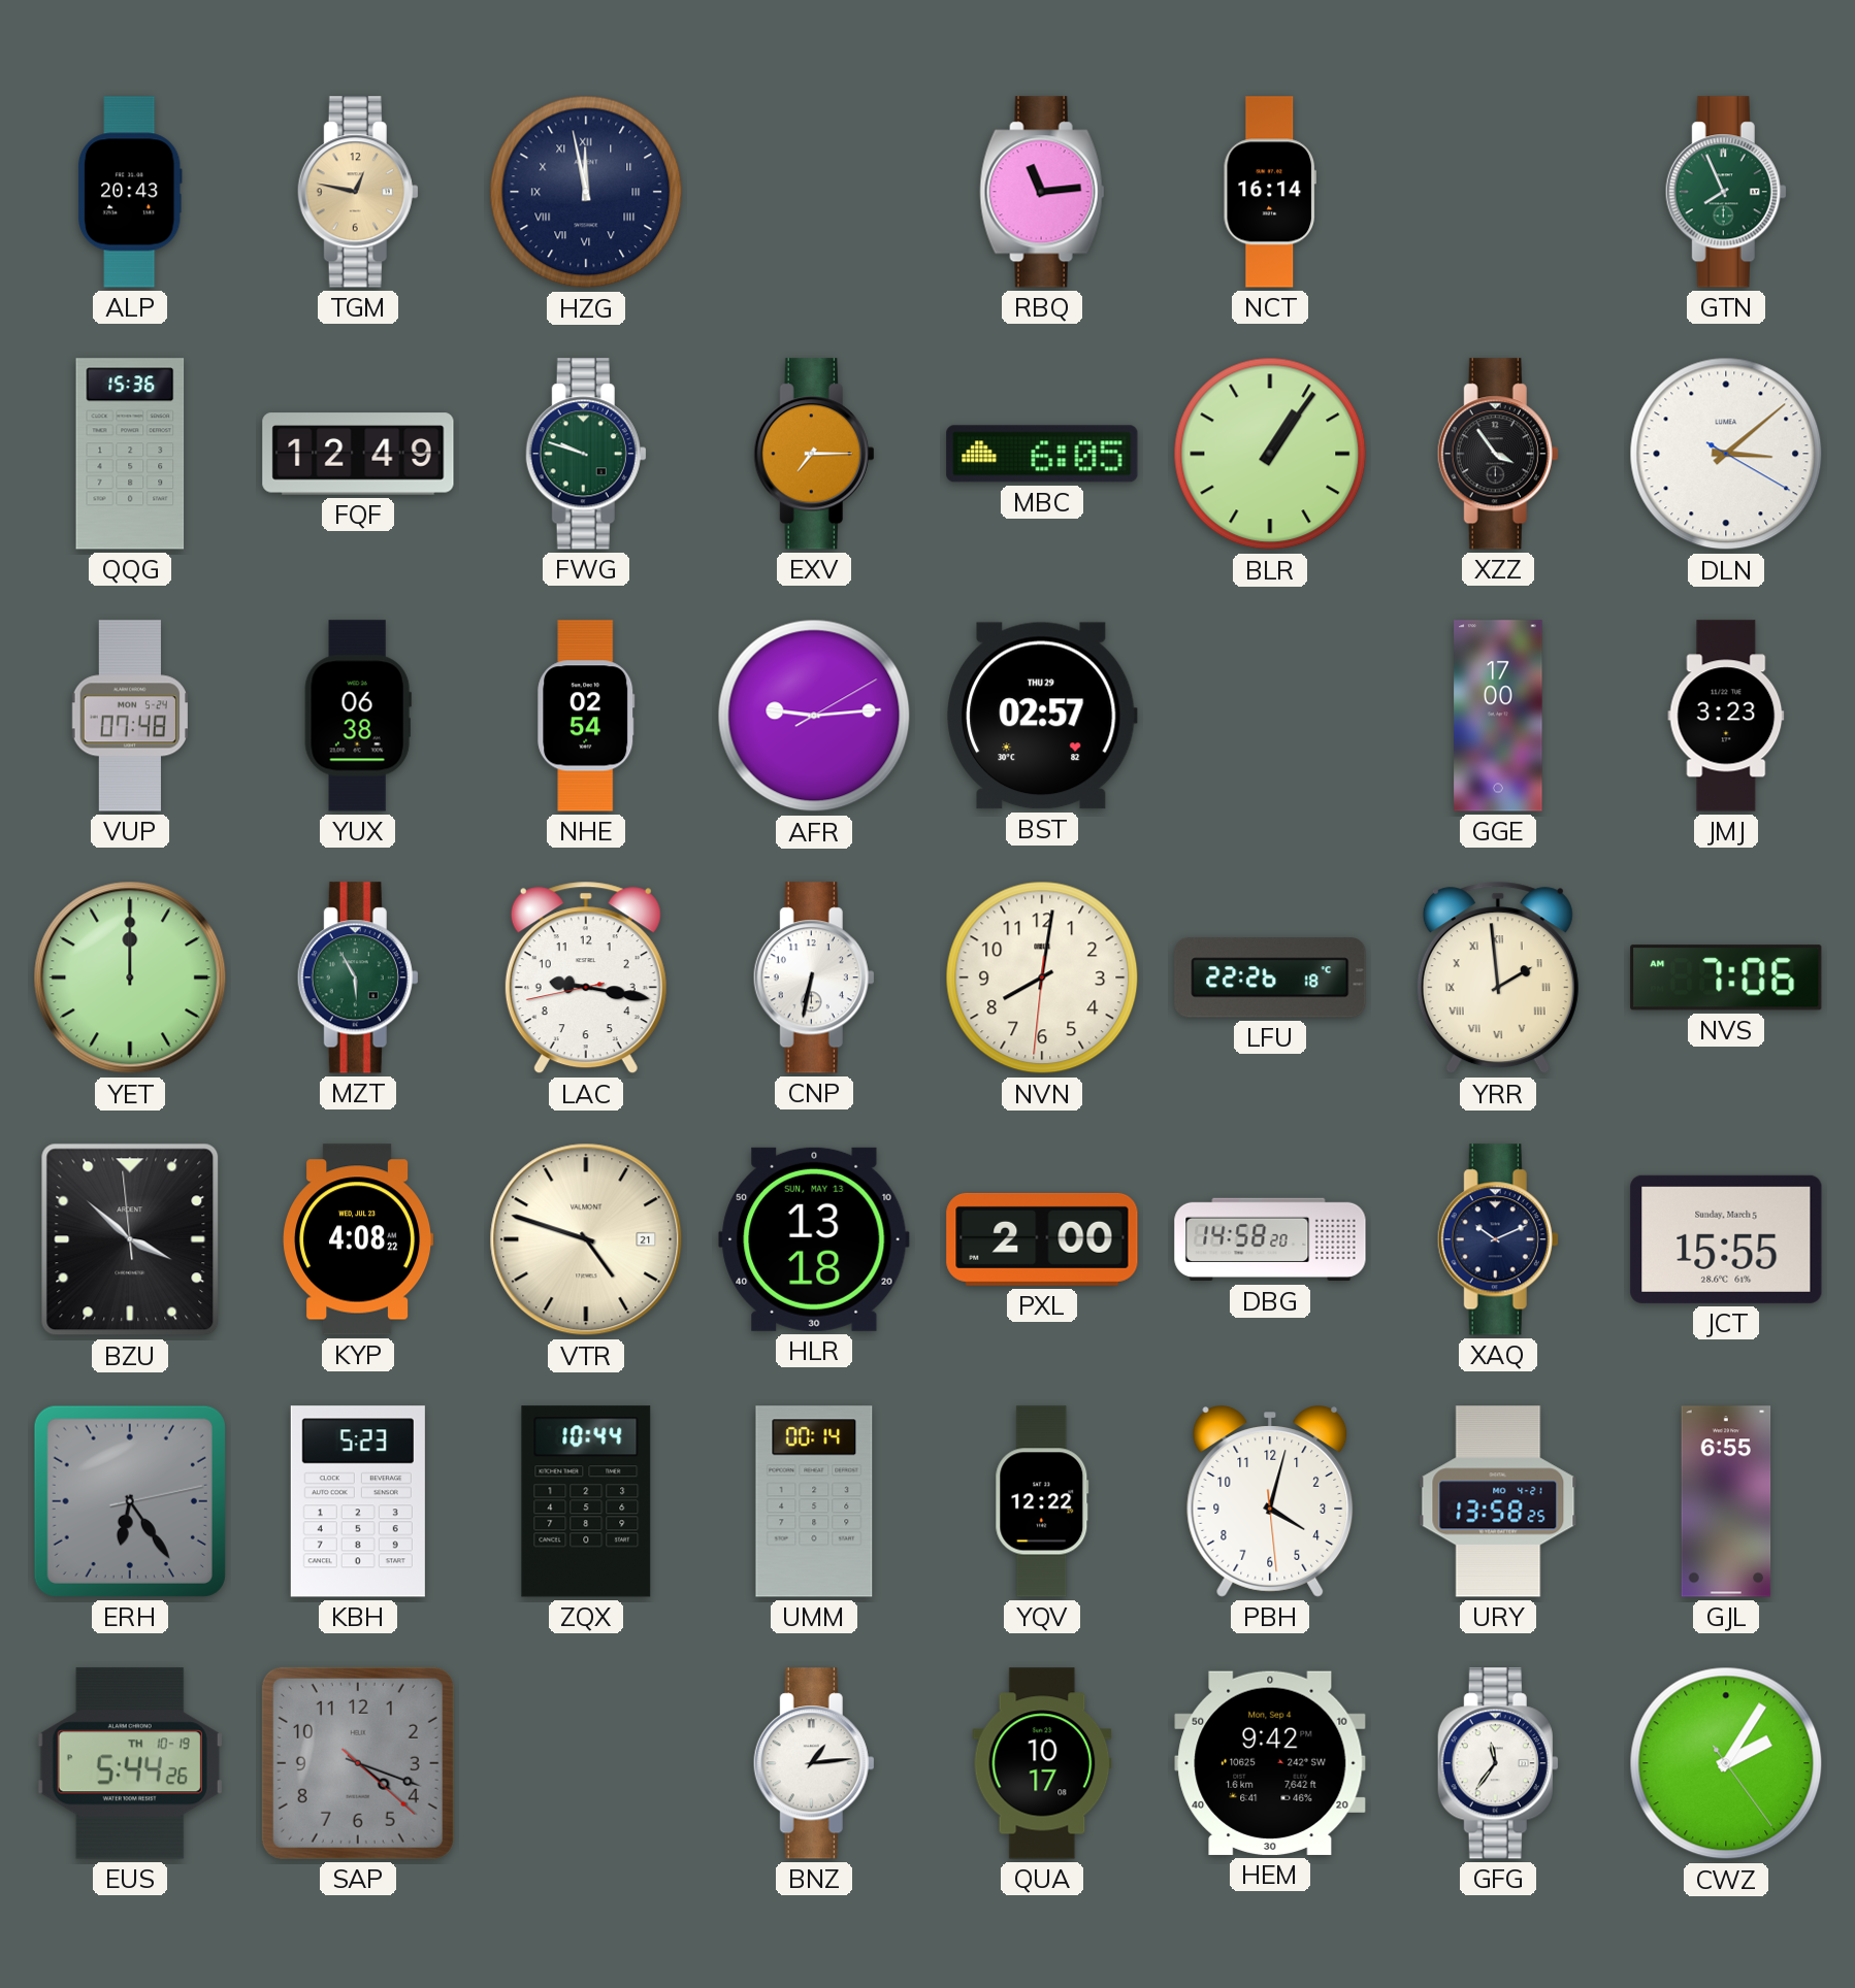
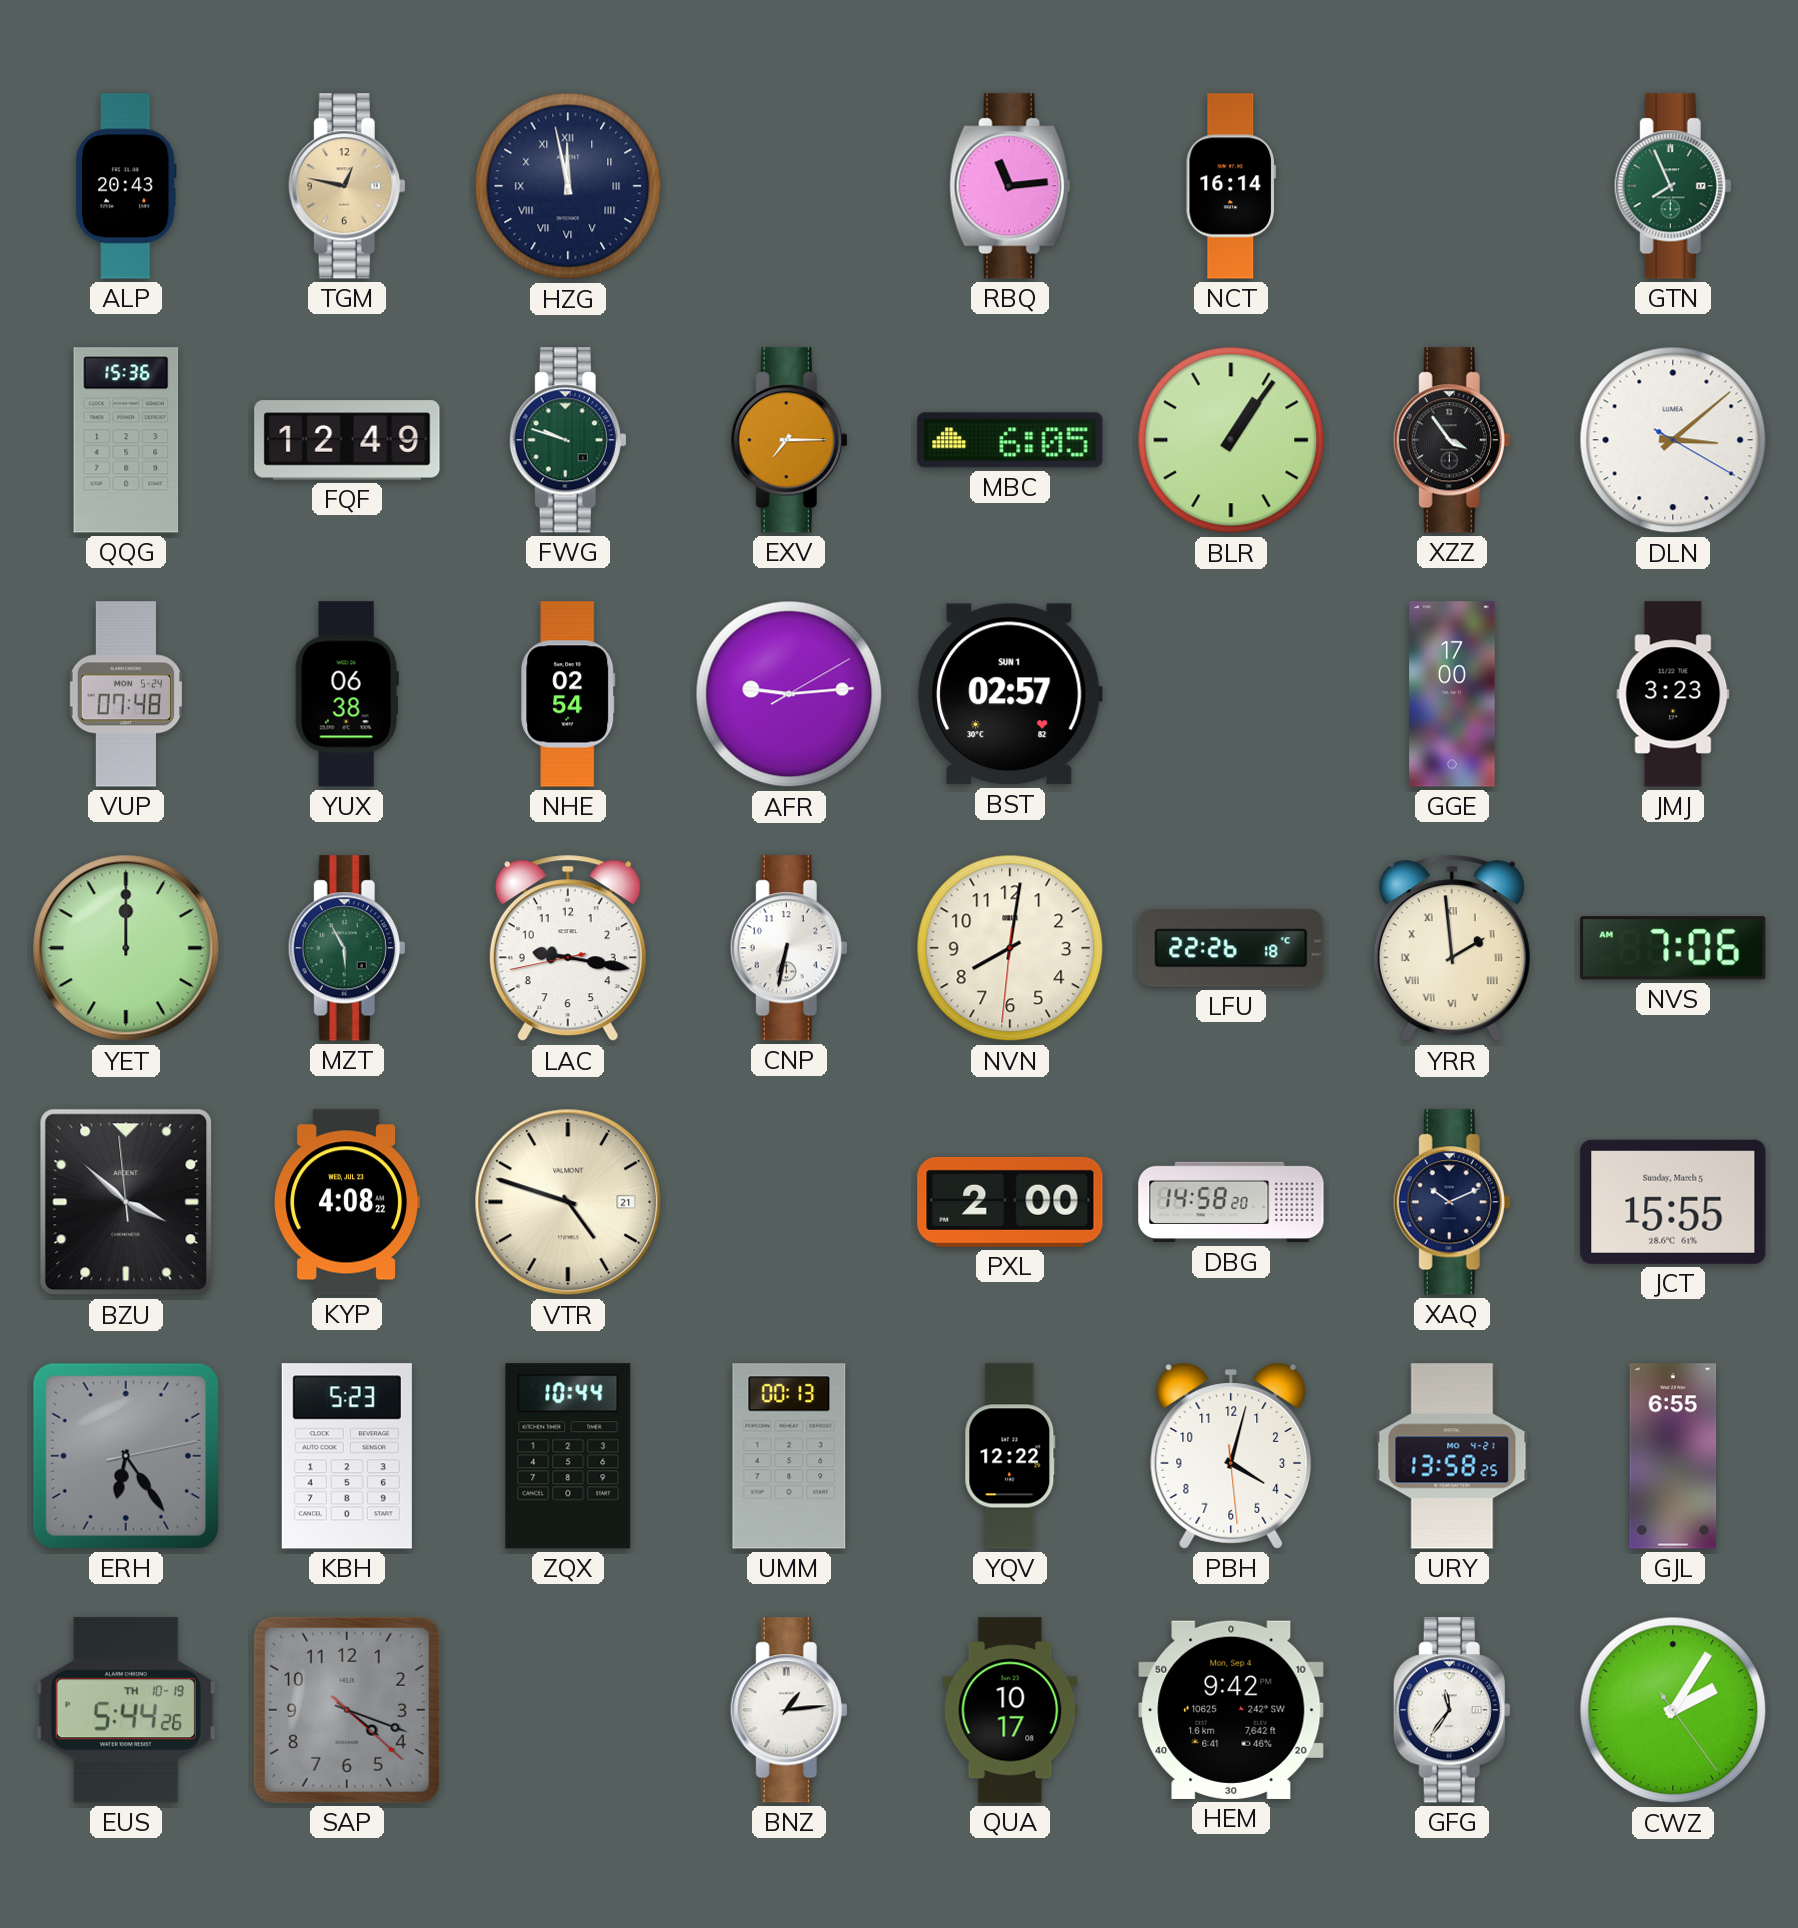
BST date: THU 29 -> SUN 1 (1010, 694)
HLR: 13:18 -> none (814, 1239)
UMM: 00:14 -> 00:13 (789, 1456)
